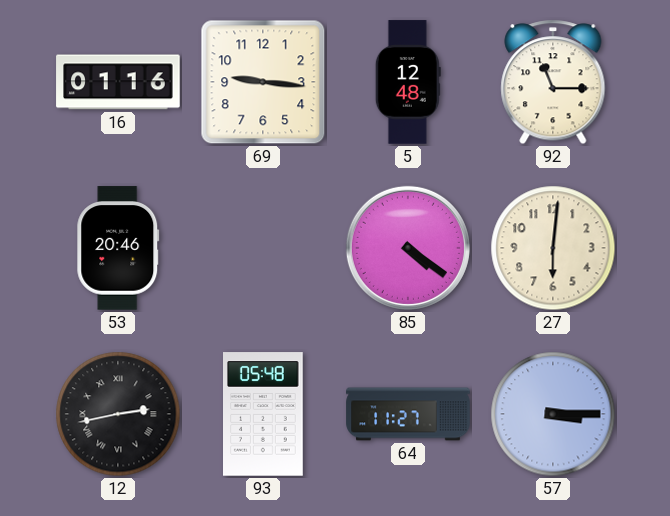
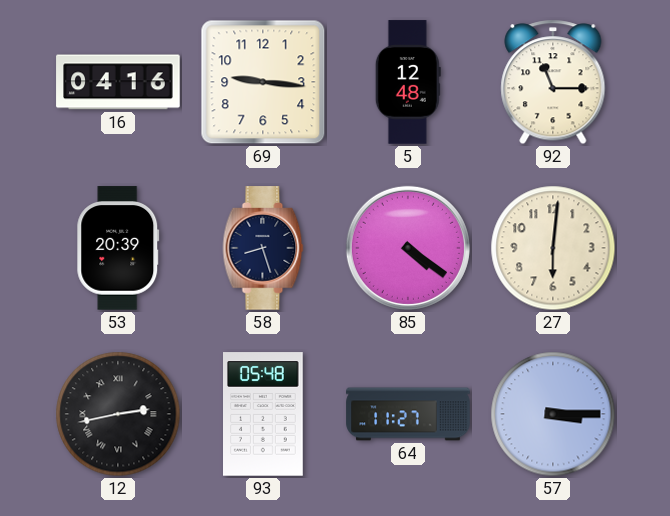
16: 01:16 -> 04:16 (118, 82)
53: 20:46 -> 20:39 (118, 248)
58: none -> 8:27 (263, 248)
